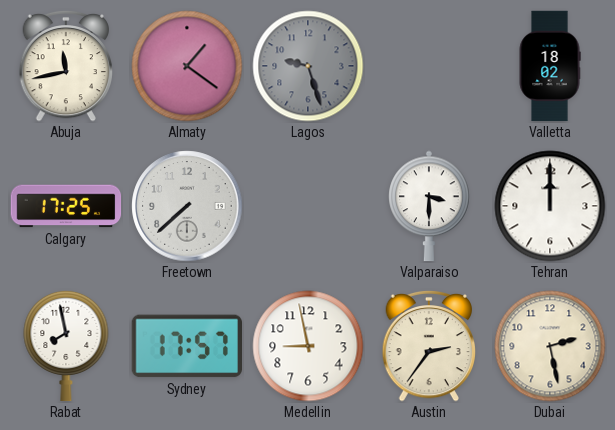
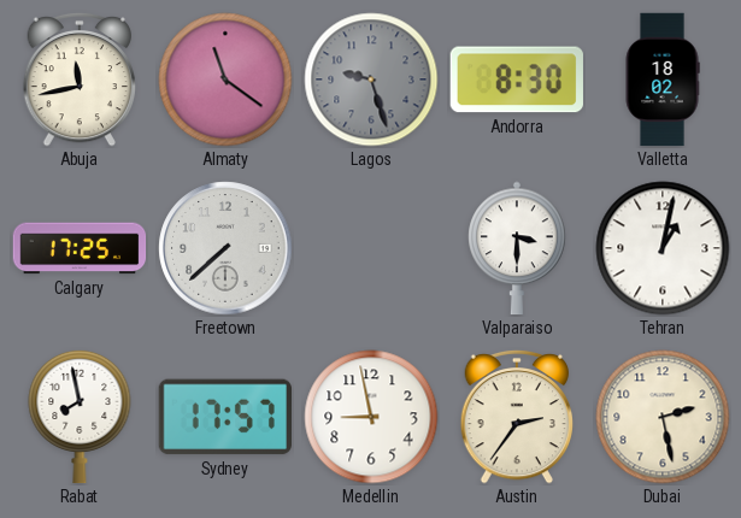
Almaty: 1:21 -> 11:21 (225, 80)
Andorra: none -> 8:30 (517, 80)
Tehran: 12:00 -> 1:02 (663, 248)
